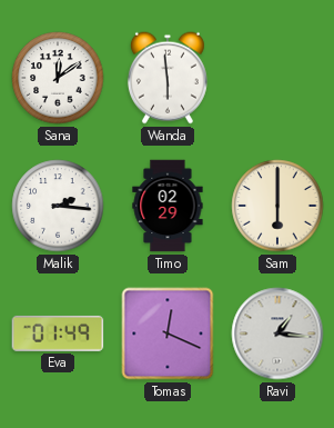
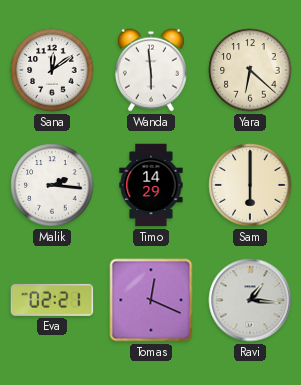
Yara: none -> 6:22 (250, 70)
Timo: 02:29 -> 14:29 (151, 185)
Eva: 01:49 -> 02:21 (52, 300)
